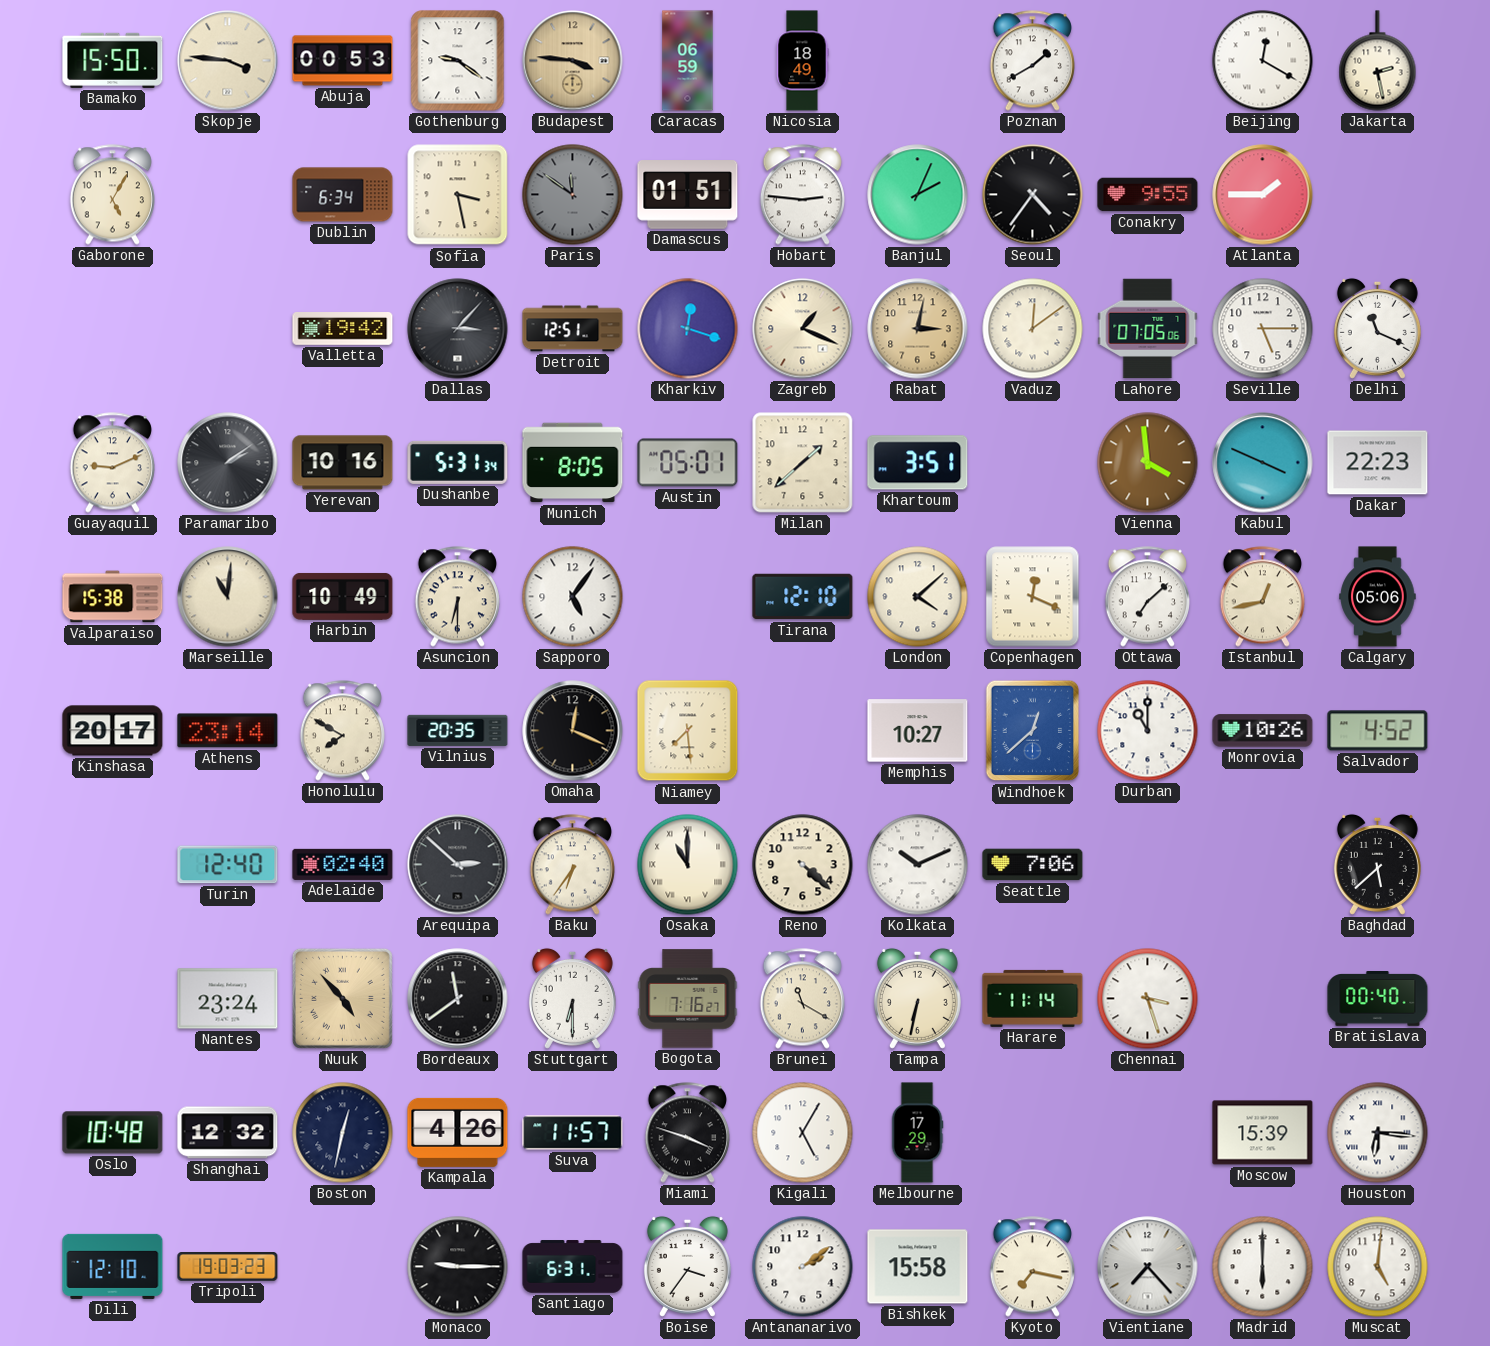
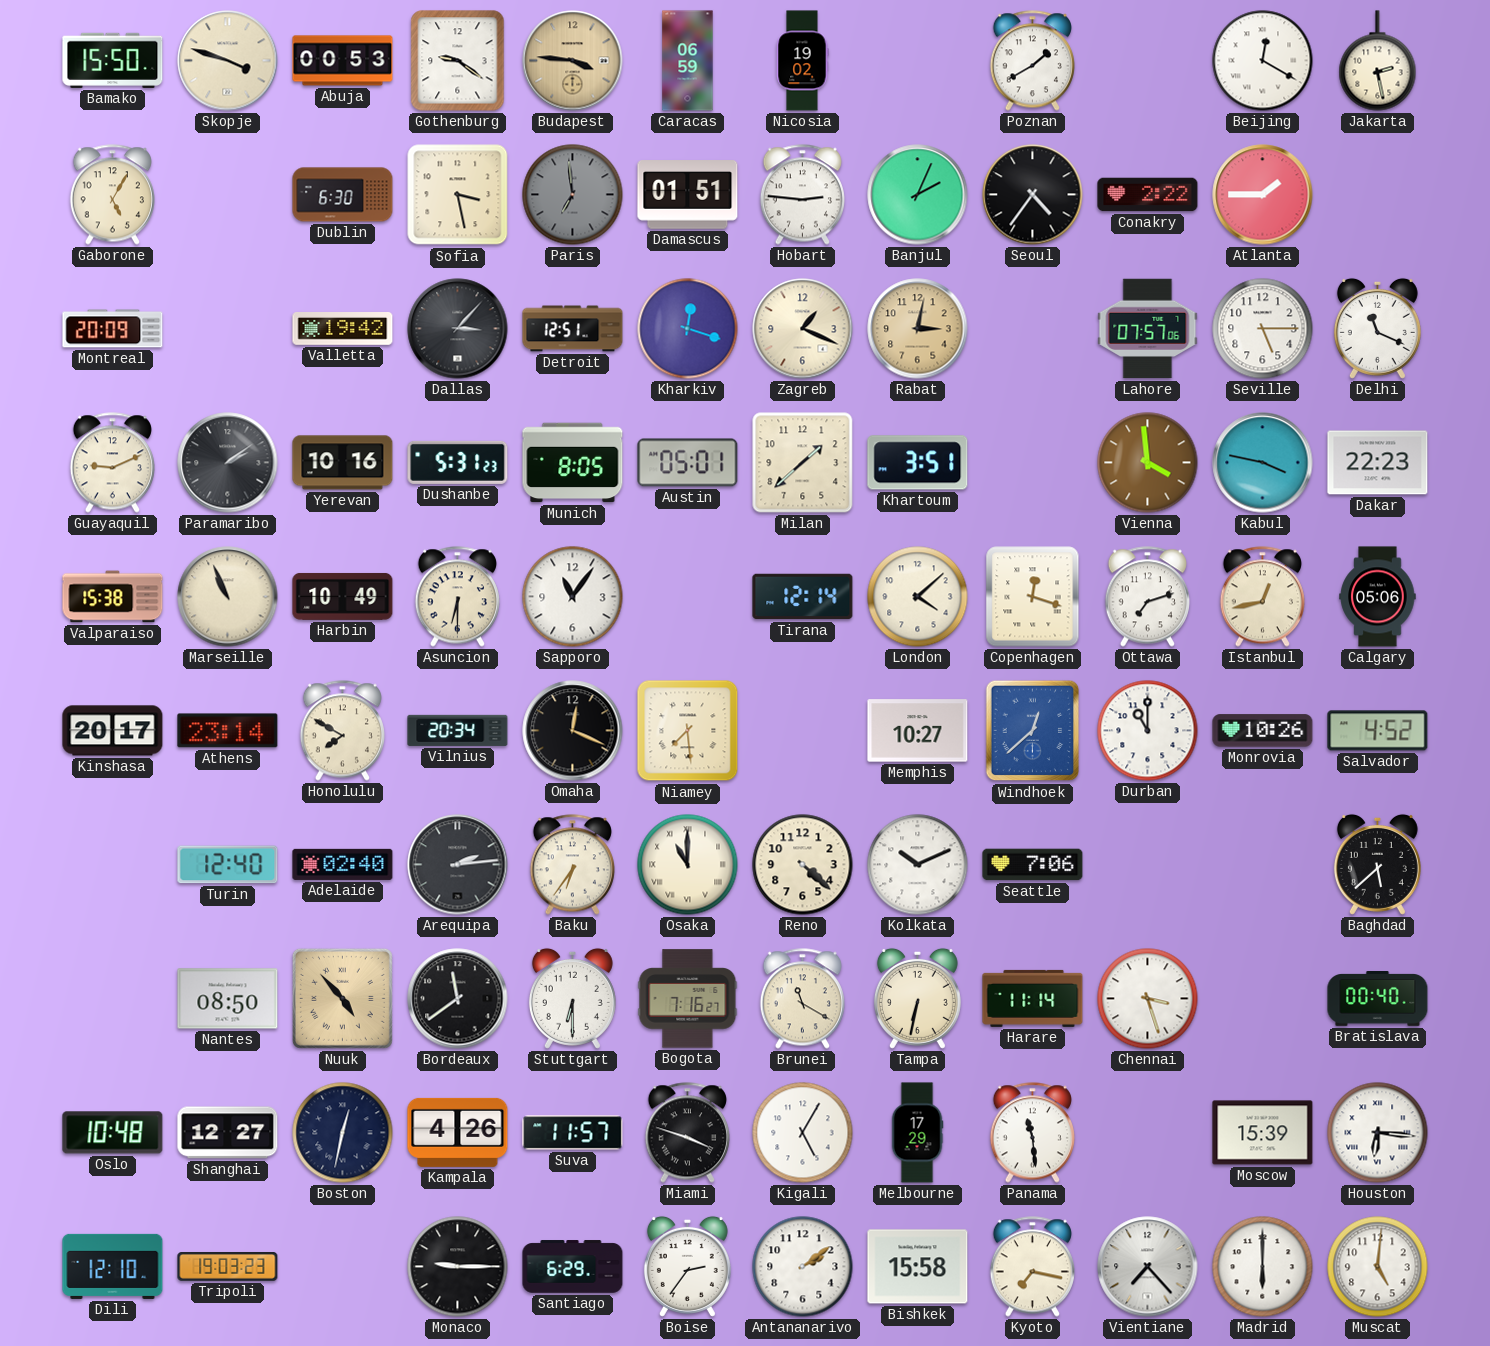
Skopje: 3:46 -> 3:48 (228, 61)
Nicosia: 18:49 -> 19:02 (802, 61)
Dublin: 6:34 -> 6:30 (343, 195)
Paris: 11:51 -> 6:59 (573, 195)
Conakry: 9:55 -> 2:22 (1148, 195)
Montreal: none -> 20:09 (113, 329)
Vaduz: 12:09 -> none (1033, 329)
Lahore: 07:05 -> 07:57 (1148, 329)
Dushanbe: 5:31:34 -> 5:31:23 (458, 462)
Kabul: 3:49 -> 3:47 (1263, 463)
Marseille: 11:01 -> 10:56 (228, 597)
Sapporo: 5:06 -> 11:06 (573, 597)
Tirana: 12:10 -> 12:14 (803, 597)
Copenhagen: 12:19 -> 12:18 (1033, 597)
Ottawa: 7:08 -> 7:12 (1147, 597)
Vilnius: 20:35 -> 20:34 (458, 730)
Arequipa: 2:52 -> 2:14 (458, 865)
Nantes: 23:24 -> 08:50 (228, 999)
Shanghai: 12:32 -> 12:27 (228, 1133)
Panama: none -> 11:29 (1032, 1133)
Santiago: 6:31 -> 6:29 (573, 1267)
Boise: 3:36 -> 2:36 (687, 1266)
